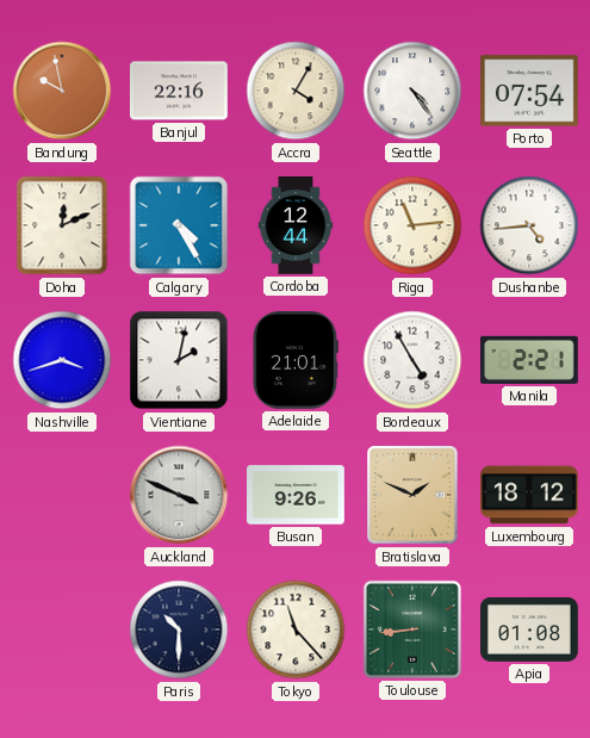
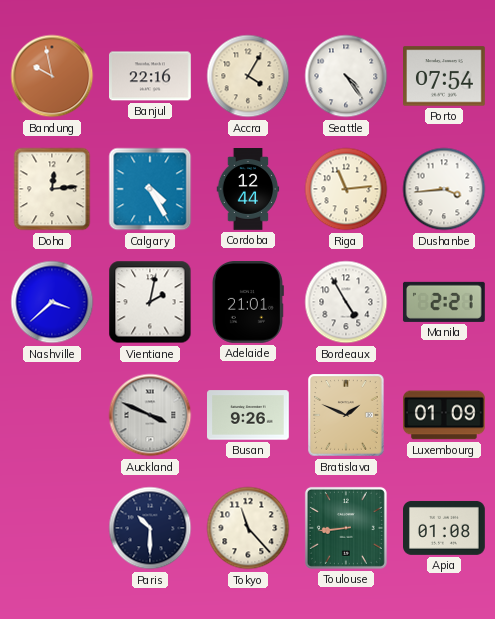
Doha: 12:11 -> 12:14 (52, 189)
Dushanbe: 4:44 -> 3:44 (444, 189)
Nashville: 3:42 -> 3:38 (52, 302)
Luxembourg: 18:12 -> 01:09 (445, 415)
